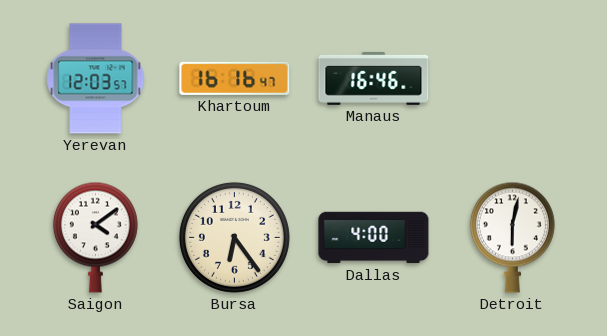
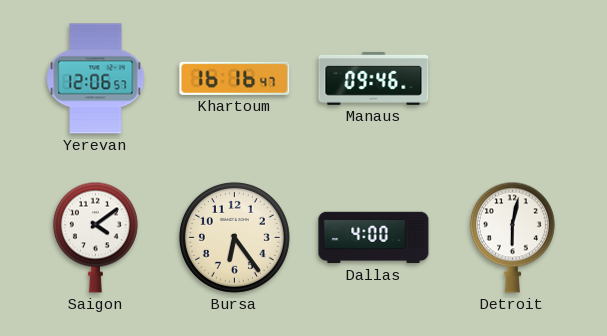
Yerevan: 12:03 -> 12:06 (96, 79)
Manaus: 16:46 -> 09:46 (374, 79)
